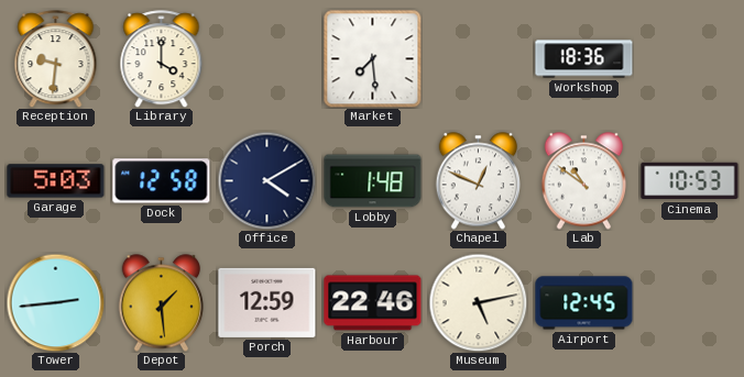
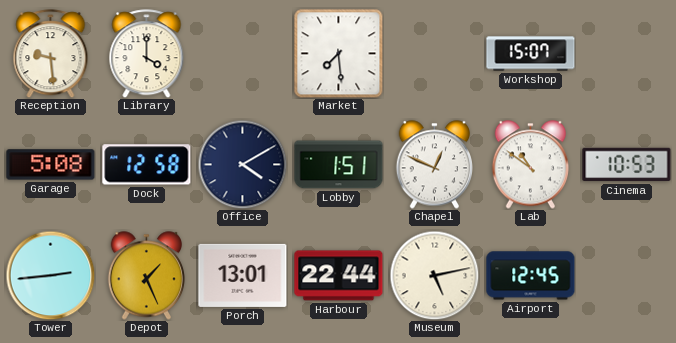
Reception: 9:31 -> 9:29 (51, 54)
Workshop: 18:36 -> 15:07 (531, 54)
Garage: 5:03 -> 5:08 (51, 165)
Lobby: 1:48 -> 1:51 (339, 165)
Depot: 1:29 -> 1:26 (146, 276)
Porch: 12:59 -> 13:01 (243, 275)
Harbour: 22:46 -> 22:44 (339, 276)
